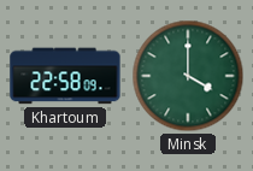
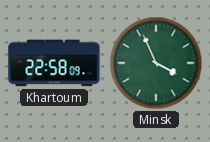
Minsk: 4:00 -> 3:56 (156, 63)
